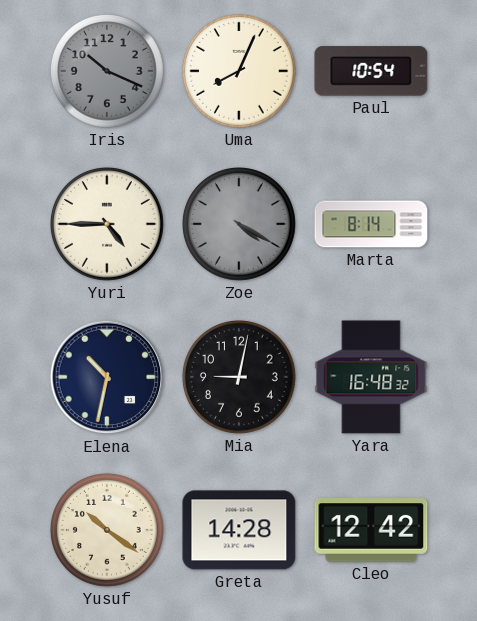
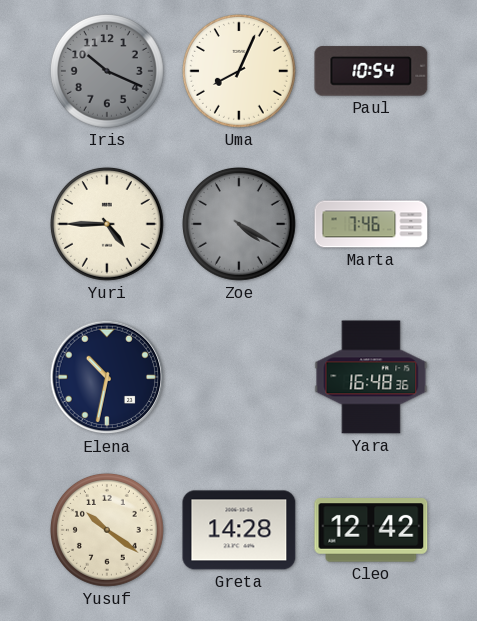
Marta: 8:14 -> 7:46 (371, 224)
Mia: 9:02 -> none (239, 377)
Yara: 16:48:32 -> 16:48:36 (371, 377)
